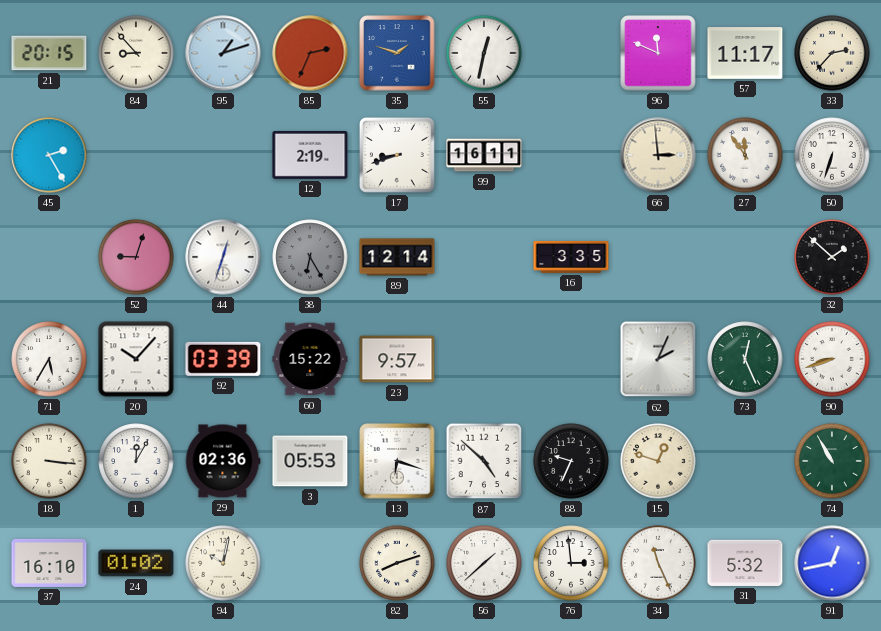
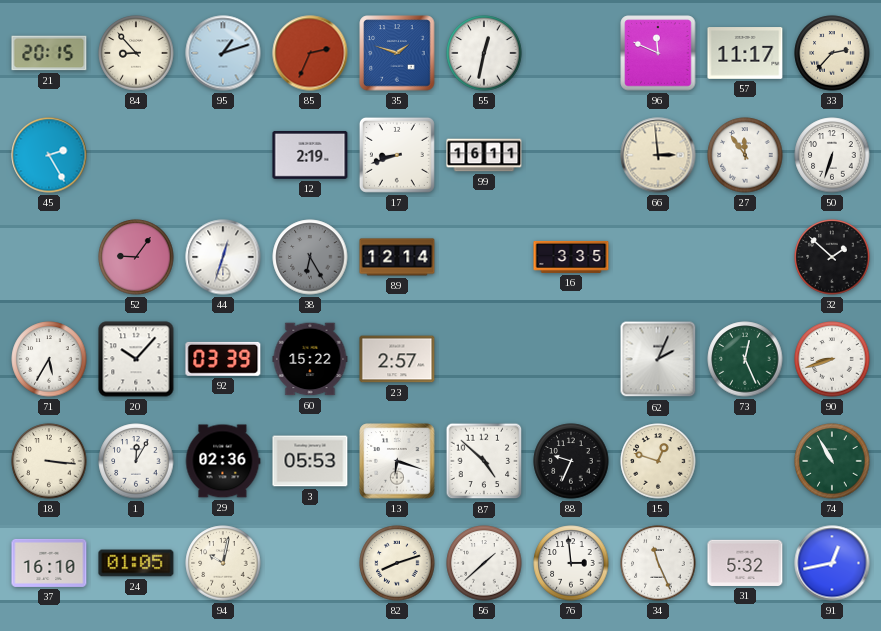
52: 9:03 -> 9:06 (136, 257)
23: 9:57 -> 2:57 (397, 359)
24: 01:02 -> 01:05 (136, 563)
